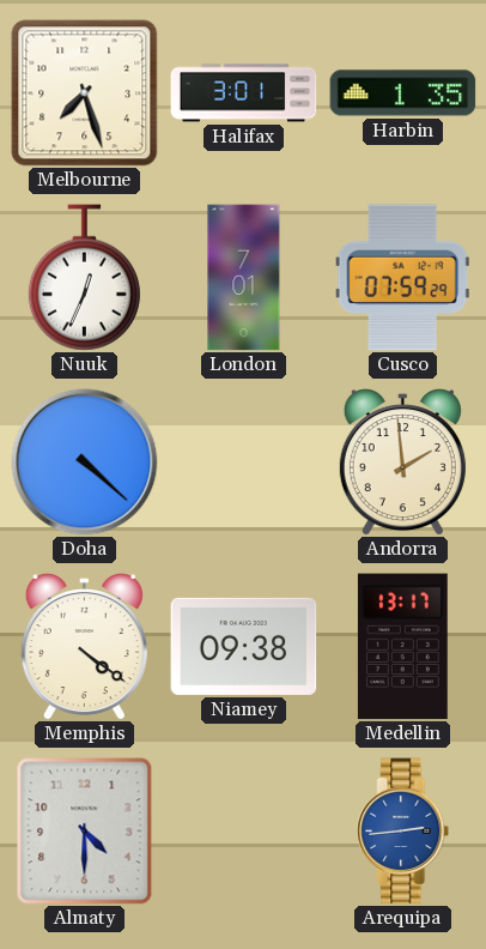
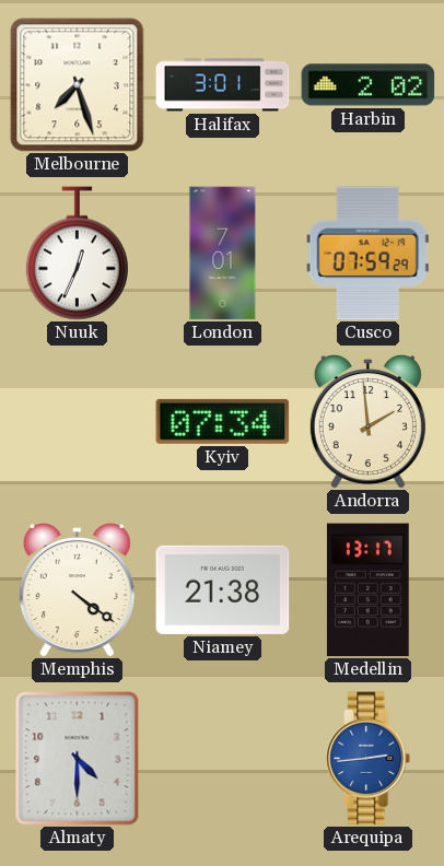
Harbin: 1:35 -> 2:02 (369, 85)
Doha: 4:22 -> none (85, 463)
Kyiv: none -> 07:34 (223, 421)
Niamey: 09:38 -> 21:38 (223, 589)
